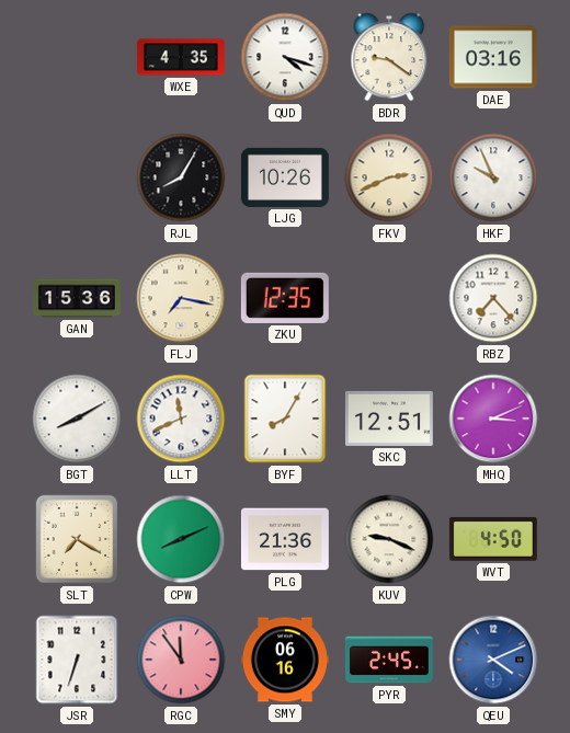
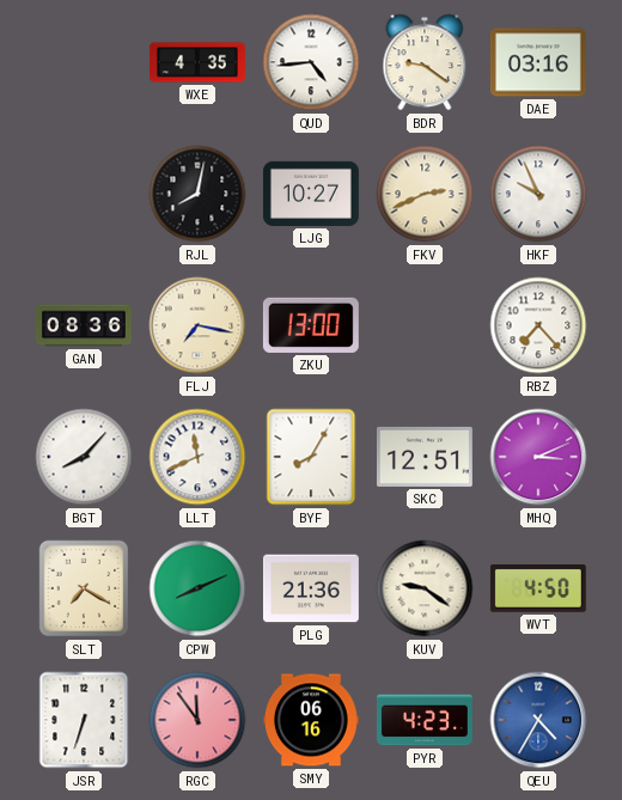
QUD: 4:18 -> 4:44 (311, 62)
RJL: 8:05 -> 8:02 (197, 194)
LJG: 10:26 -> 10:27 (311, 194)
GAN: 15:36 -> 08:36 (84, 325)
ZKU: 12:35 -> 13:00 (311, 325)
BGT: 8:10 -> 8:07 (84, 457)
KUV: 9:19 -> 9:21 (425, 588)
PYR: 2:45 -> 4:23 (425, 720)
QEU: 4:11 -> 4:35 (538, 720)
